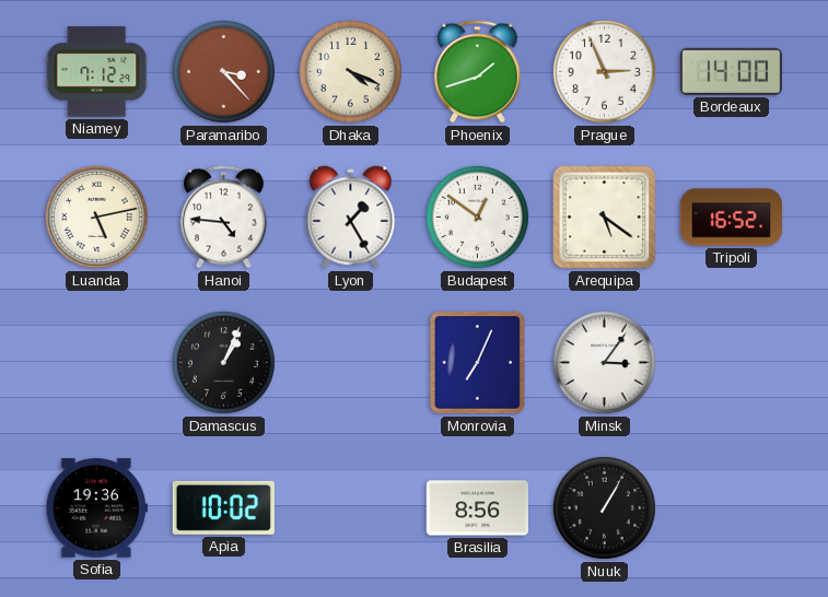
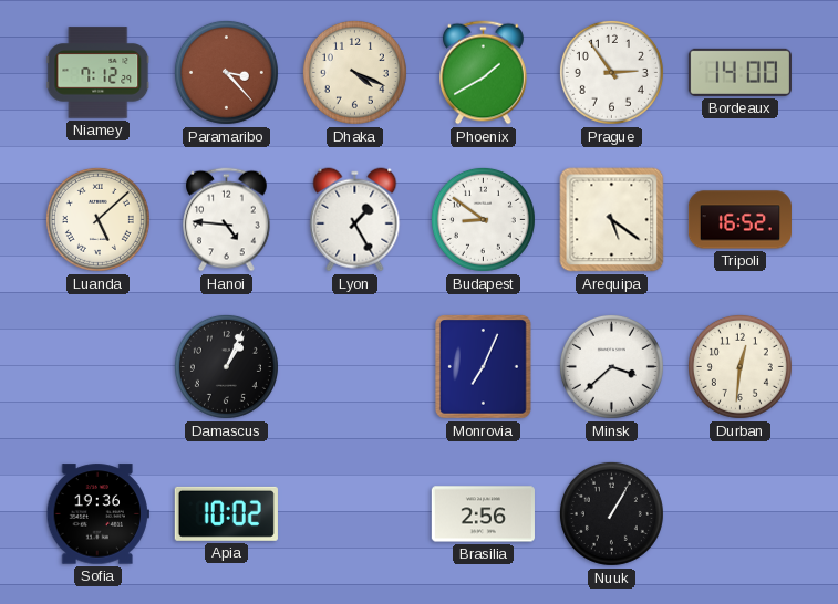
Phoenix: 1:42 -> 1:40 (484, 73)
Prague: 2:56 -> 2:54 (611, 72)
Luanda: 5:13 -> 5:08 (97, 219)
Budapest: 12:51 -> 8:51 (483, 219)
Minsk: 3:06 -> 3:38 (611, 366)
Durban: none -> 12:31 (739, 366)
Brasilia: 8:56 -> 2:56 (483, 514)
